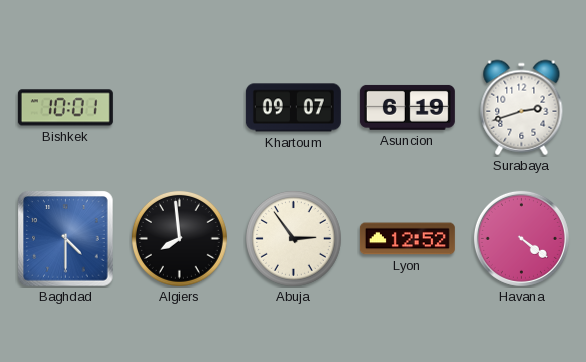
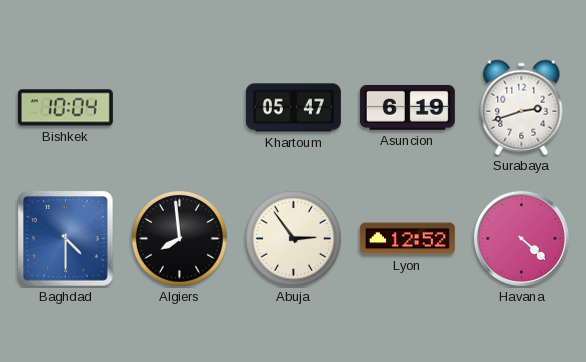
Bishkek: 10:01 -> 10:04 (65, 108)
Khartoum: 09:07 -> 05:47 (293, 108)
Havana: 4:21 -> 4:22 (521, 238)
